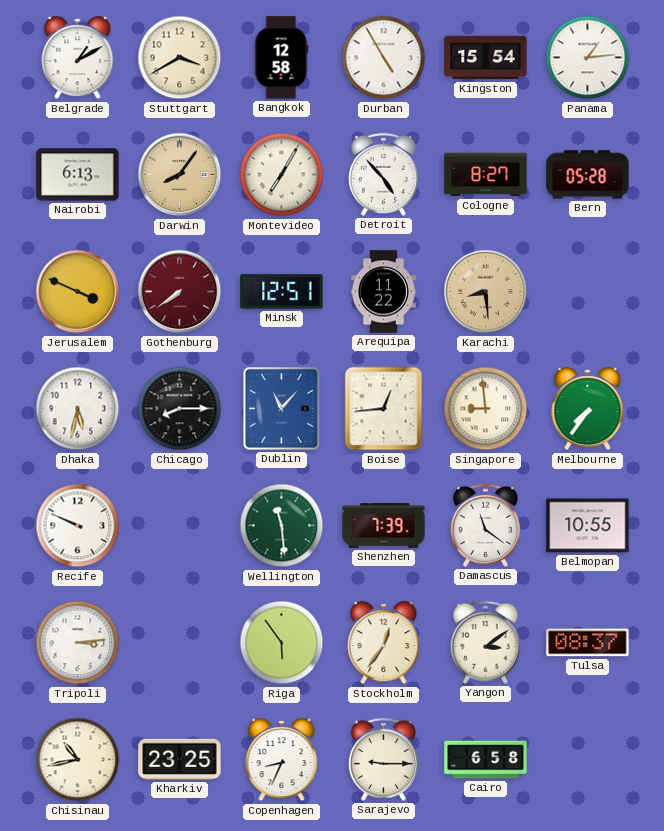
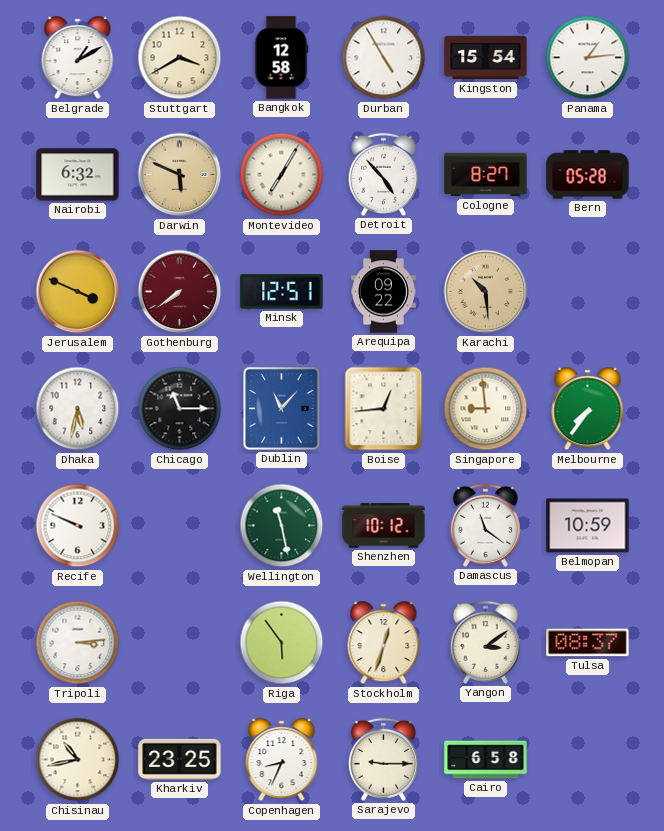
Nairobi: 6:13 -> 6:32 (78, 175)
Darwin: 8:06 -> 5:49 (180, 175)
Arequipa: 11:22 -> 09:22 (384, 292)
Karachi: 8:29 -> 10:29 (486, 292)
Chicago: 8:15 -> 11:15 (180, 409)
Wellington: 11:29 -> 11:28 (282, 526)
Shenzhen: 7:39 -> 10:12 (384, 526)
Belmopan: 10:55 -> 10:59 (588, 526)
Stockholm: 12:36 -> 12:33 (384, 643)
